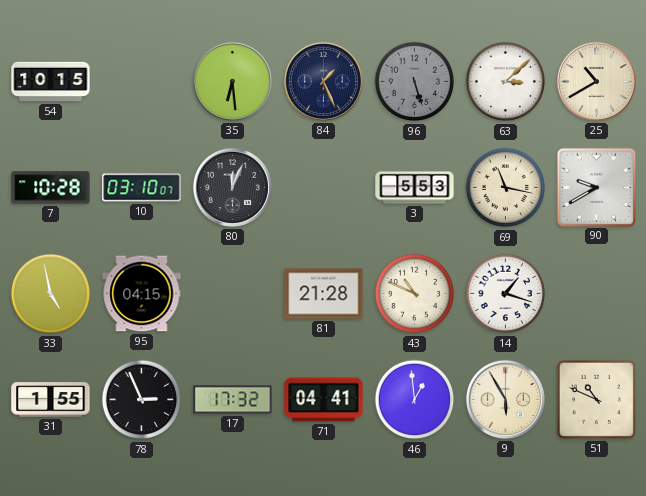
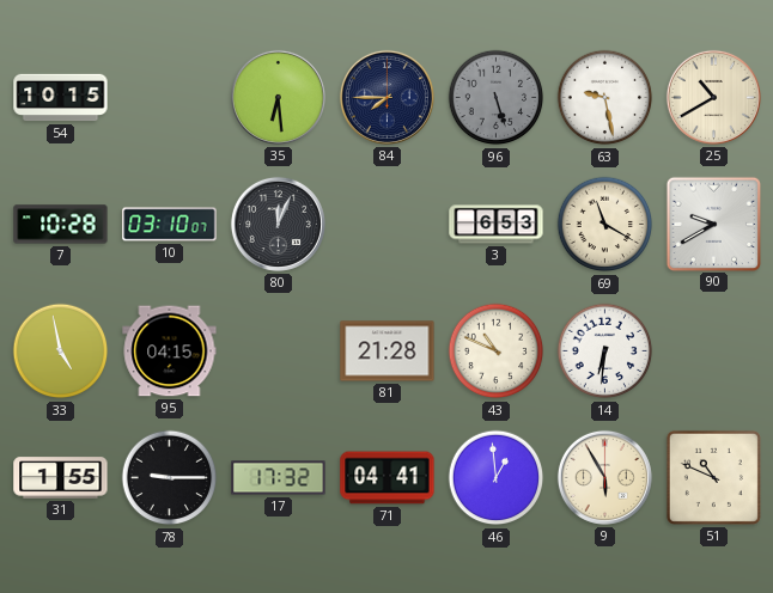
84: 1:26 -> 7:45 (386, 97)
63: 3:08 -> 9:28 (605, 98)
3: 5:53 -> 6:53 (497, 225)
69: 11:17 -> 11:20 (605, 225)
14: 1:18 -> 6:31 (605, 351)
78: 2:56 -> 9:15 (170, 478)
